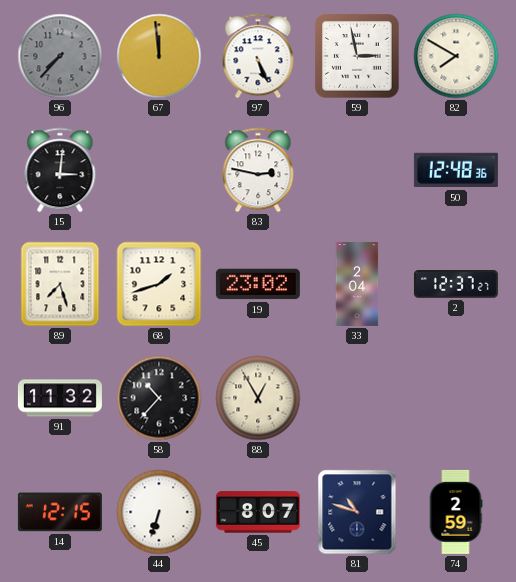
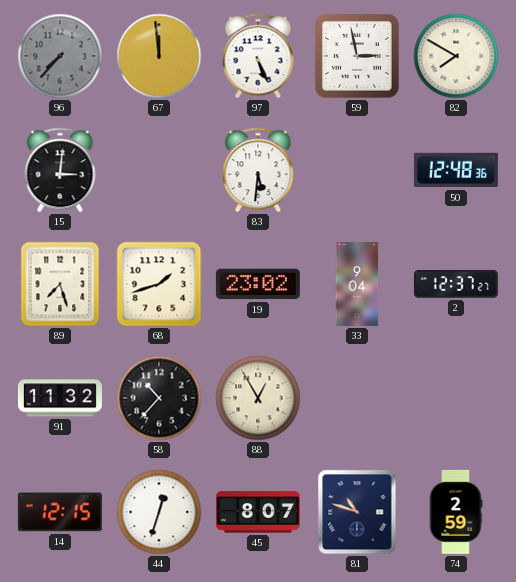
83: 2:47 -> 5:31 (258, 170)
33: 2:04 -> 9:04 (357, 284)
44: 6:33 -> 12:33 (159, 512)
